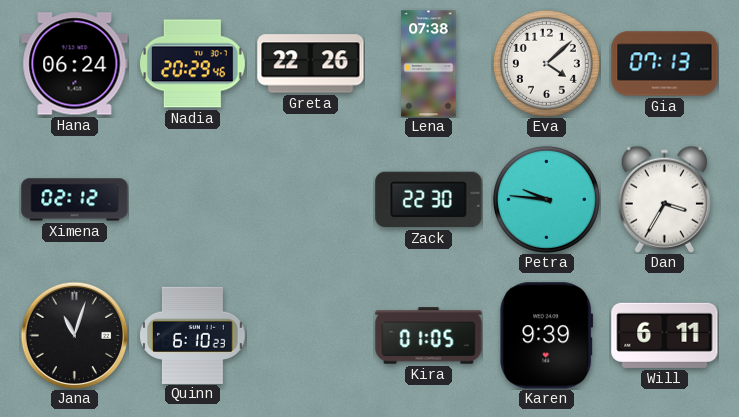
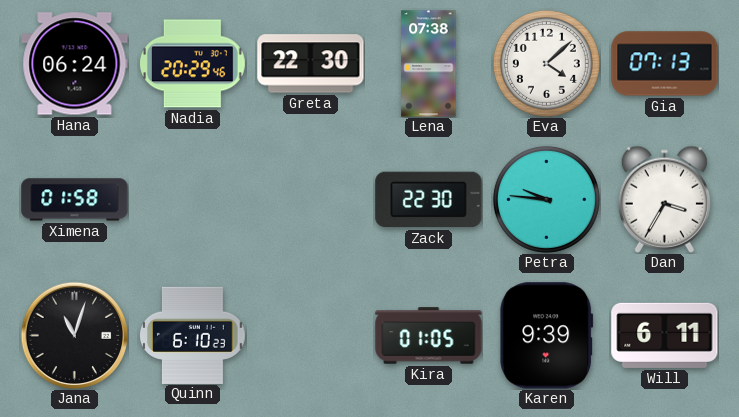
Greta: 22:26 -> 22:30 (311, 64)
Ximena: 02:12 -> 01:58 (75, 200)
